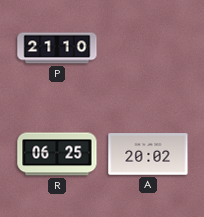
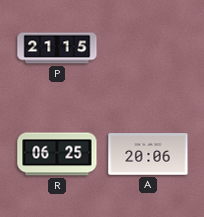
P: 21:10 -> 21:15 (57, 48)
A: 20:02 -> 20:06 (148, 154)
